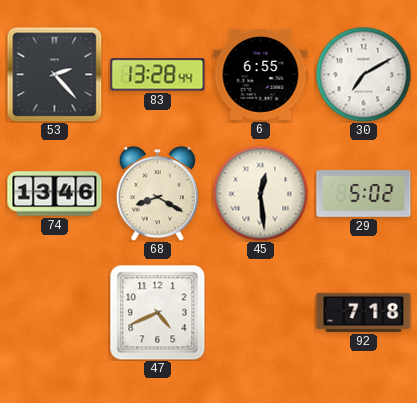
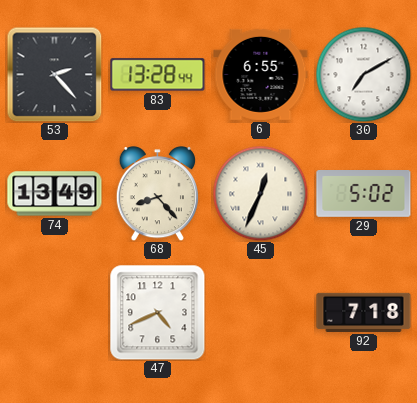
74: 13:46 -> 13:49 (55, 194)
68: 8:20 -> 8:23 (157, 194)
45: 12:29 -> 12:34 (260, 193)
